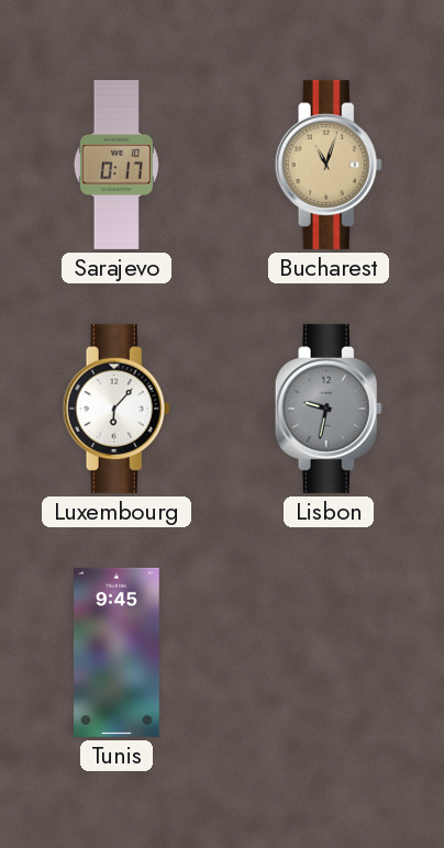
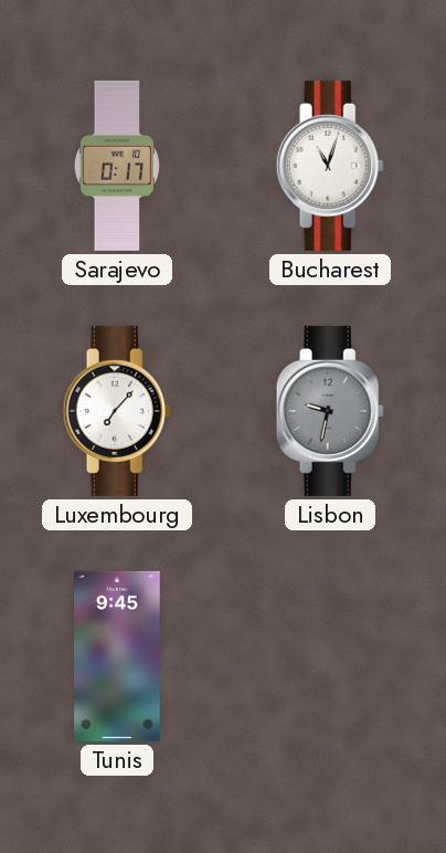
Bucharest dial: champagne -> white (330, 166)
Luxembourg: 6:07 -> 7:07 (117, 411)
